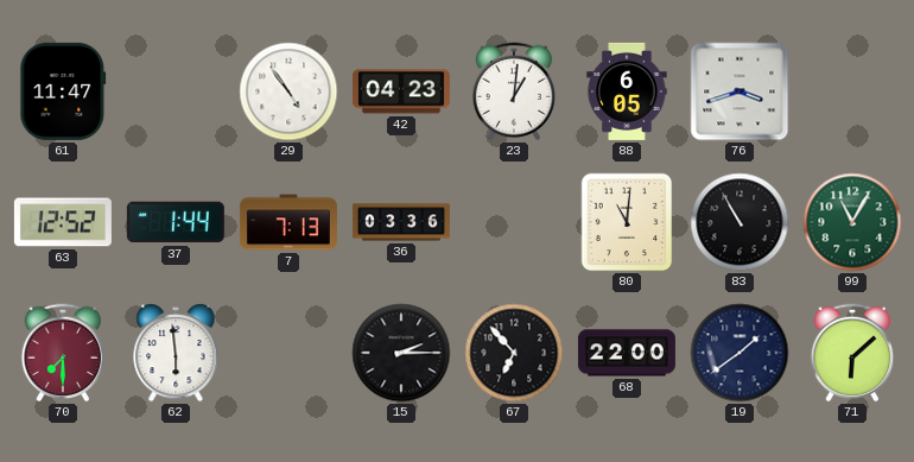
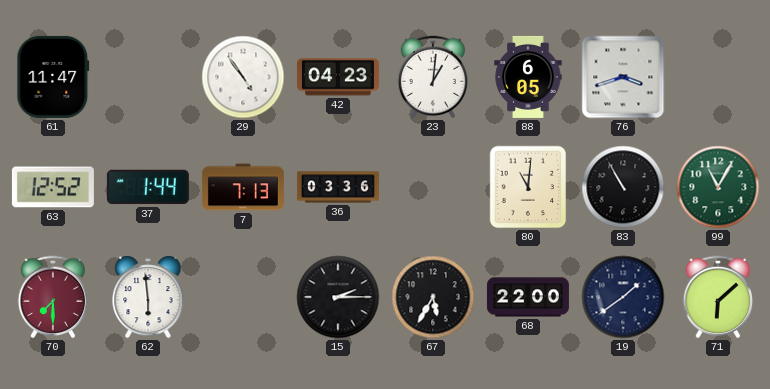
67: 6:53 -> 5:35 (433, 297)
